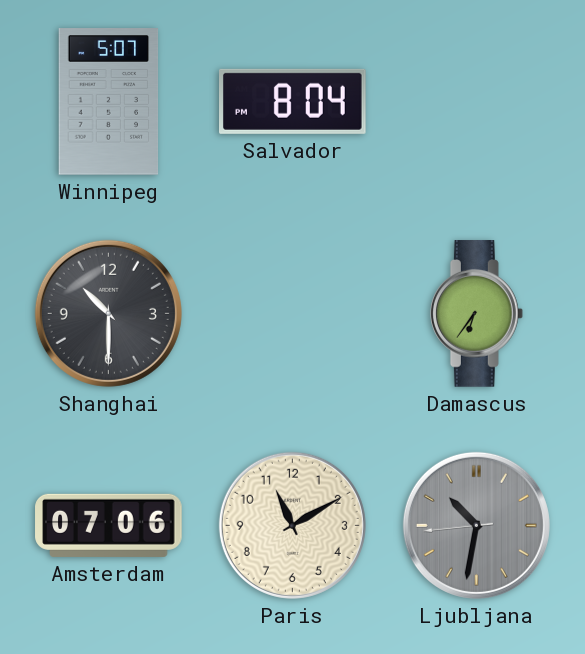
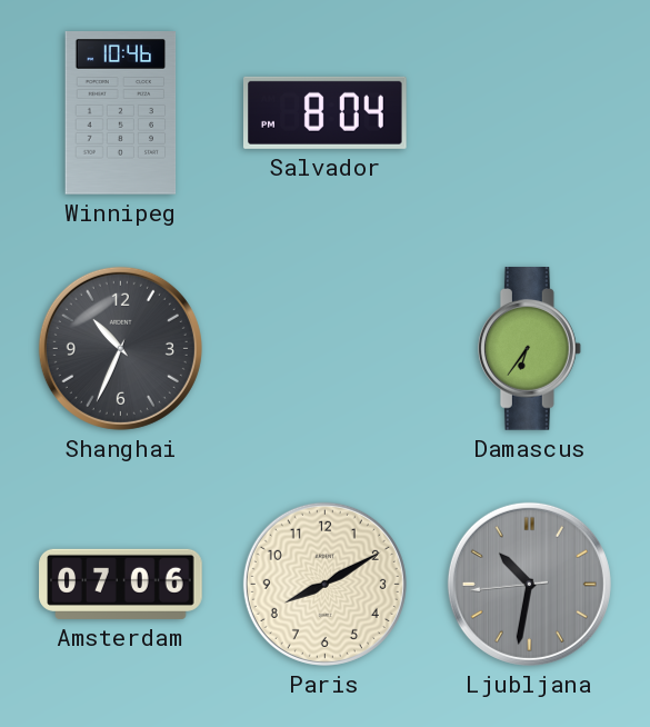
Winnipeg: 5:07 -> 10:46 (121, 113)
Shanghai: 10:30 -> 10:34 (120, 348)
Paris: 11:10 -> 8:10 (324, 584)
